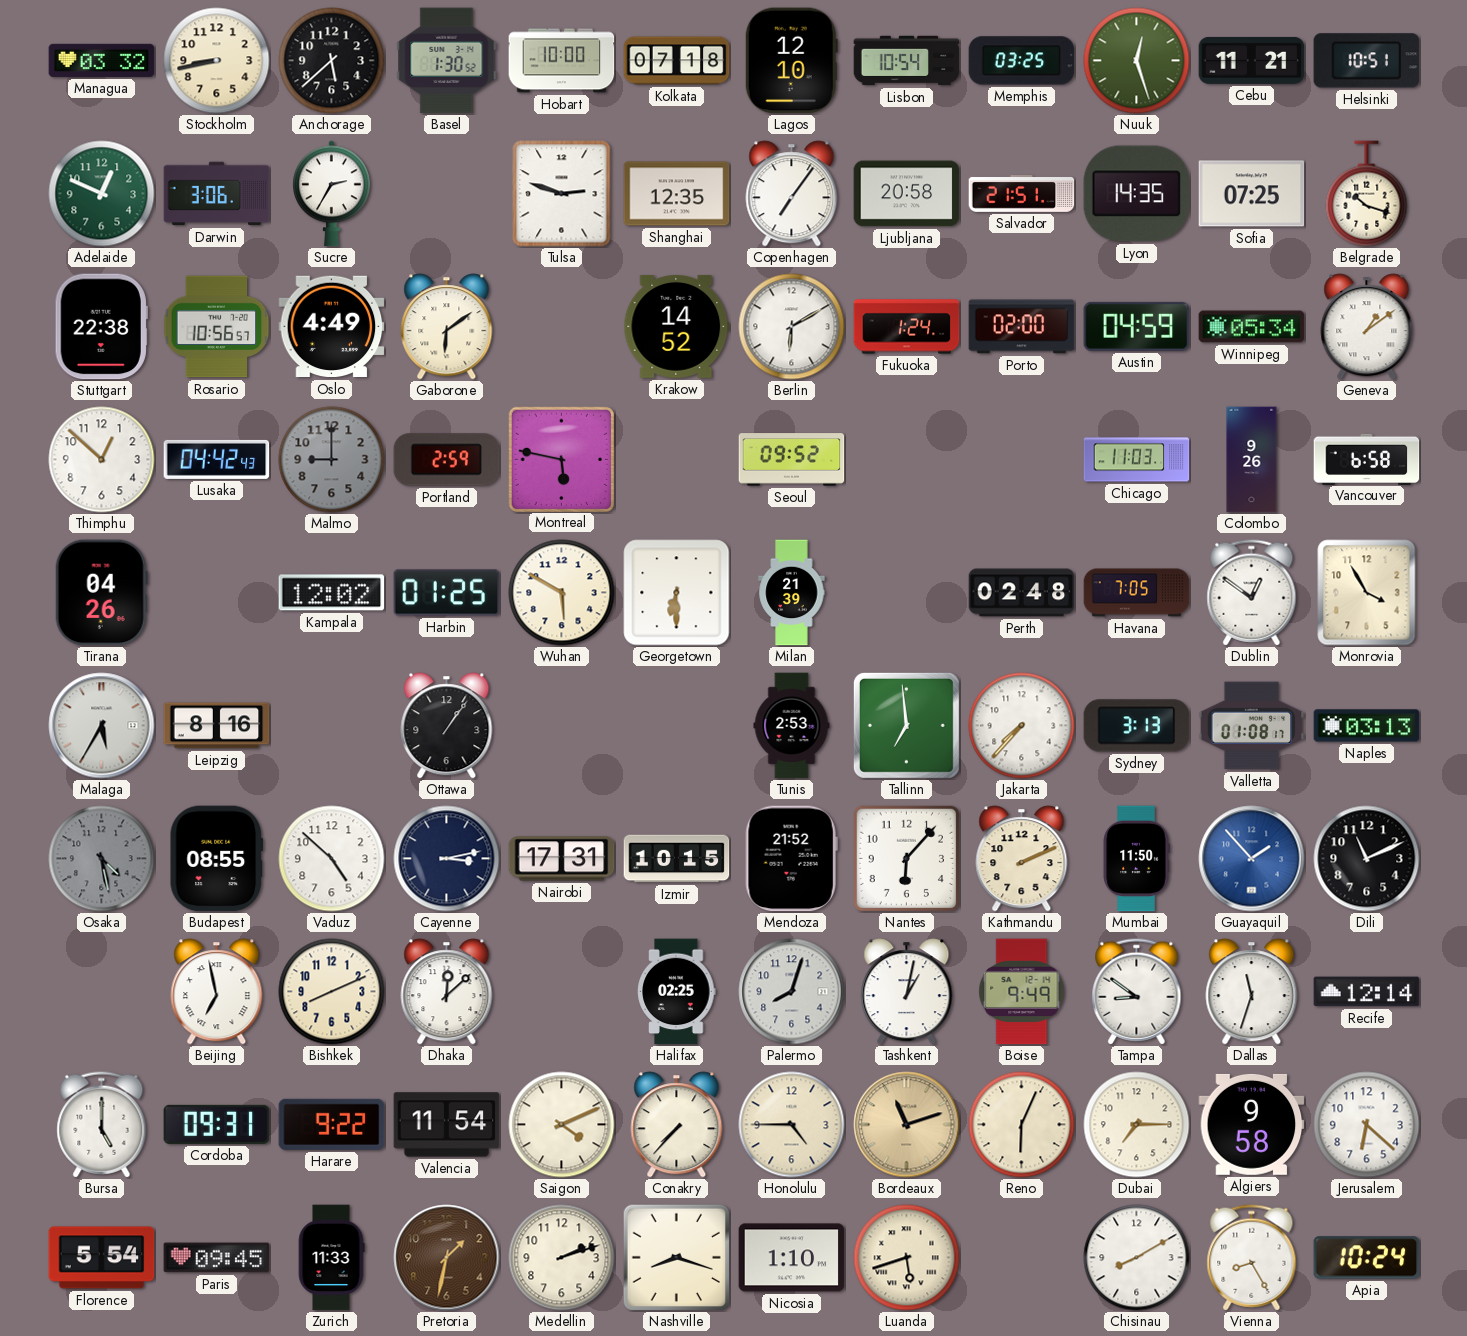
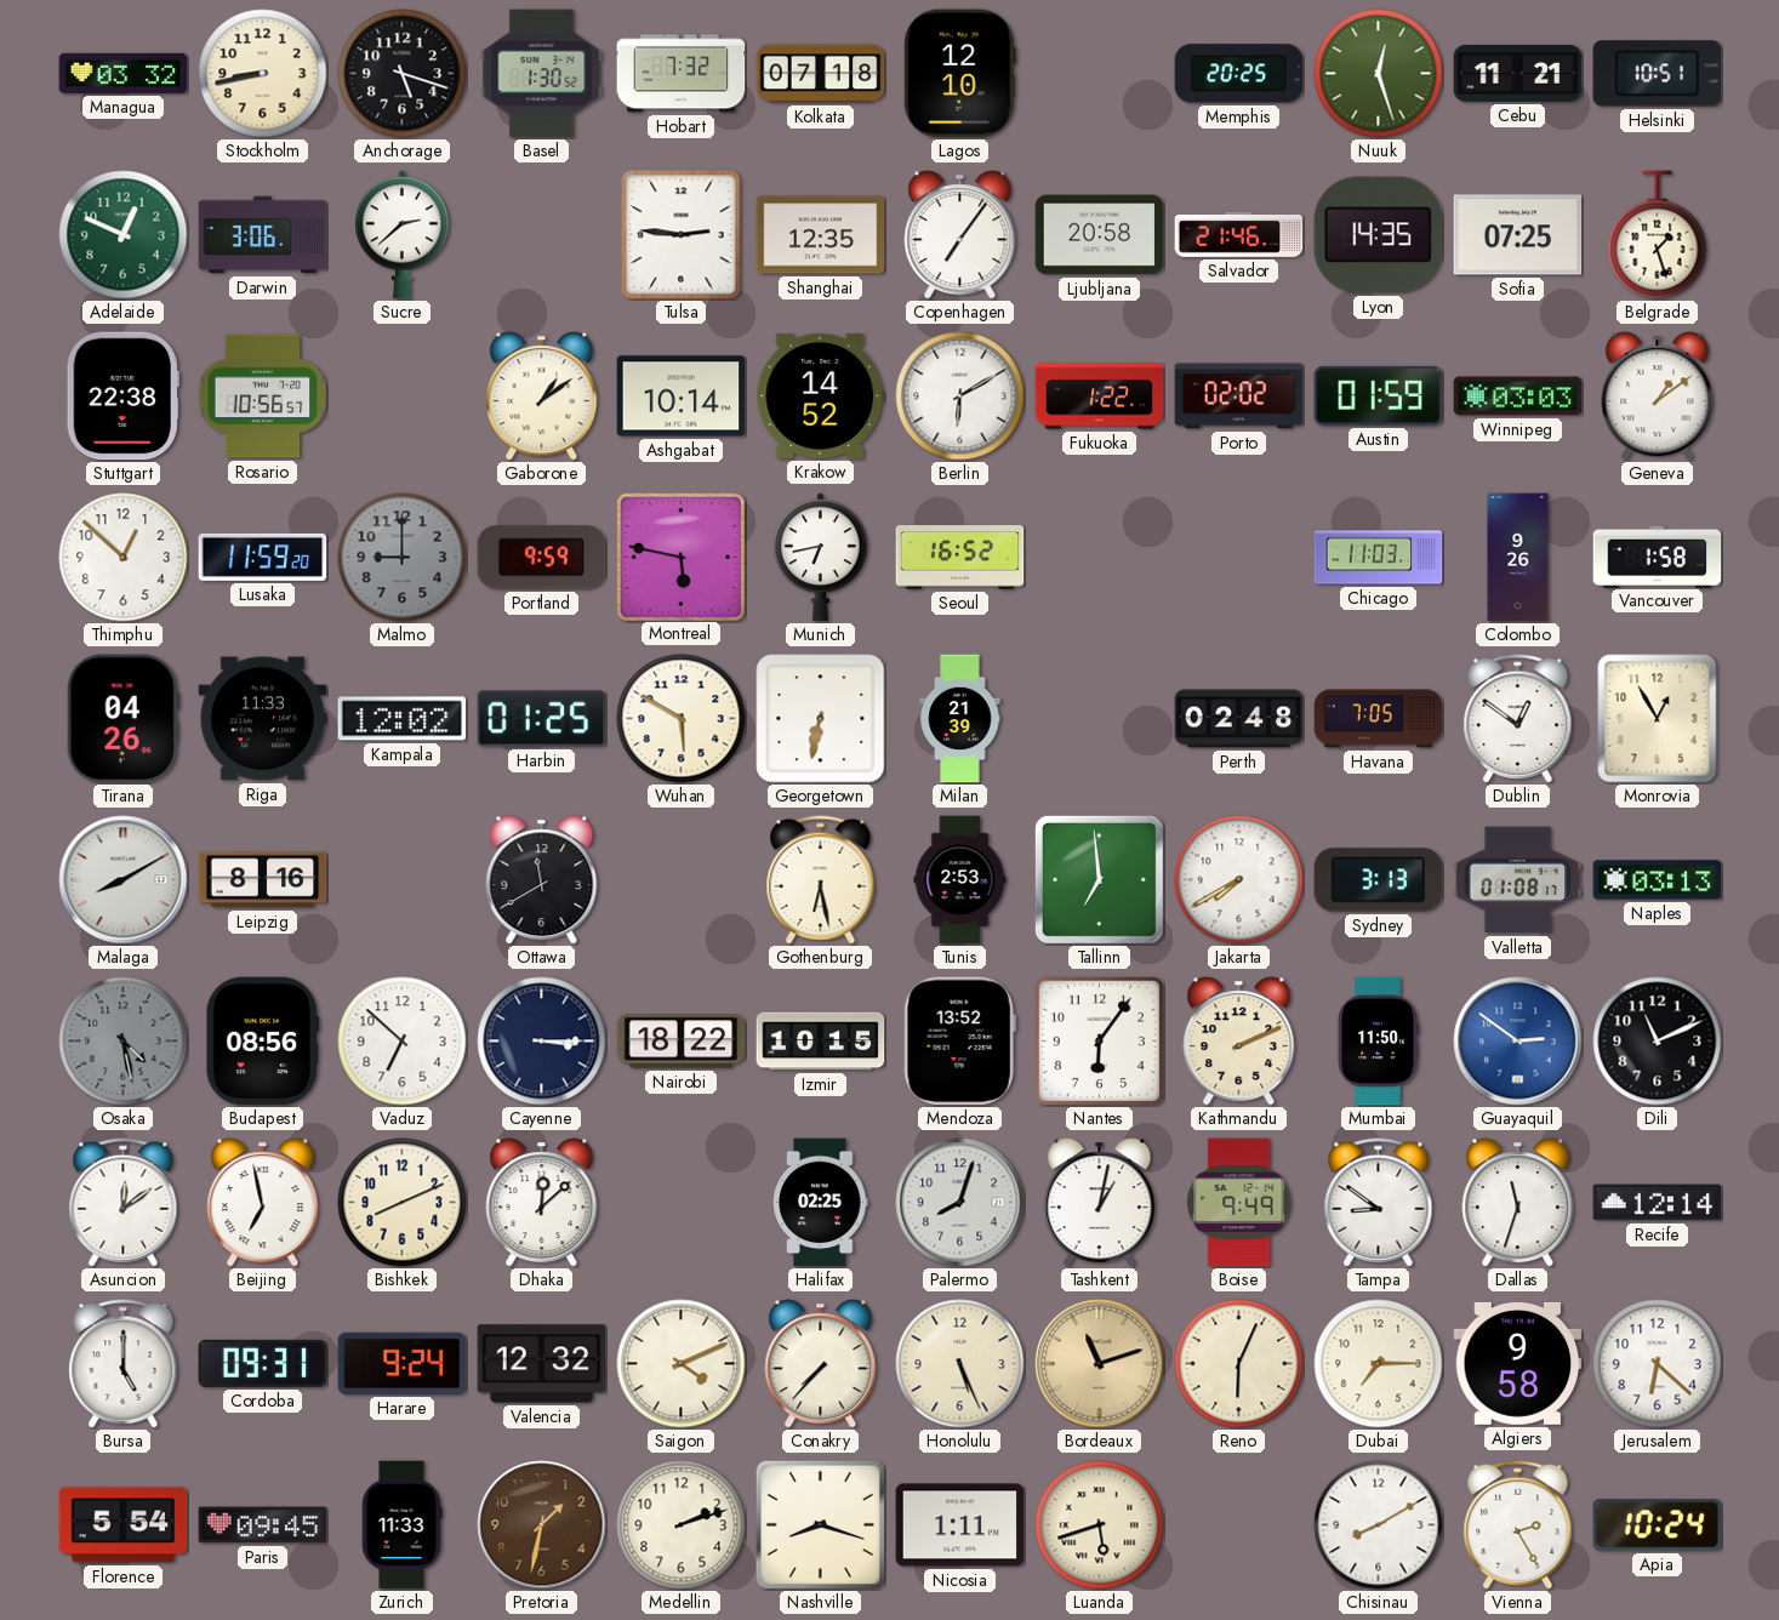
Anchorage: 5:38 -> 5:18 (403, 74)
Hobart: 10:00 -> 7:32 (682, 74)
Lisbon: 10:54 -> none (907, 61)
Memphis: 03:25 -> 20:25 (1239, 74)
Sucre: 2:35 -> 2:38 (403, 235)
Tulsa: 2:48 -> 2:46 (682, 235)
Salvador: 21:51 -> 21:46 (1239, 235)
Belgrade: 10:18 -> 1:27 (1658, 235)
Oslo: 4:49 -> none (332, 327)
Gaborone: 6:09 -> 1:09 (542, 397)
Ashgabat: none -> 10:14 (682, 397)
Fukuoka: 1:24 -> 1:22 (1100, 397)
Porto: 02:00 -> 02:02 (1239, 397)
Austin: 04:59 -> 01:59 (1379, 395)
Winnipeg: 05:34 -> 03:03 (1518, 397)
Lusaka: 04:42 -> 11:59 (263, 557)
Portland: 2:59 -> 9:59 (542, 558)
Munich: none -> 6:43 (821, 558)
Seoul: 09:52 -> 16:52 (960, 558)
Vancouver: 6:58 -> 1:58 (1658, 557)
Riga: none -> 11:33 (263, 719)
Georgetown: 6:30 -> 6:32 (821, 719)
Monrovia: 3:55 -> 12:55 (1658, 719)
Malaga: 5:35 -> 8:10 (124, 880)
Ottawa: 1:06 -> 11:40 (542, 880)
Gothenburg: none -> 6:28 (821, 880)
Jakarta: 7:37 -> 7:40 (1239, 880)
Budapest: 08:55 -> 08:56 (262, 1042)
Vaduz: 4:52 -> 6:52 (403, 1042)
Cayenne: 3:13 -> 3:15 (542, 1042)
Nairobi: 17:31 -> 18:22 (682, 1042)
Mendoza: 21:52 -> 13:52 (959, 1042)
Nantes: 6:07 -> 6:06 (1099, 1040)
Guayaquil: 1:53 -> 2:51 (1518, 1042)
Asuncion: none -> 12:09 (124, 1203)
Harare: 9:22 -> 9:24 (403, 1363)
Valencia: 11:54 -> 12:32 (542, 1364)
Honolulu: 4:45 -> 5:26 (960, 1364)
Nicosia: 1:10 -> 1:11 (960, 1525)
Vienna: 8:25 -> 2:25 (1518, 1525)
